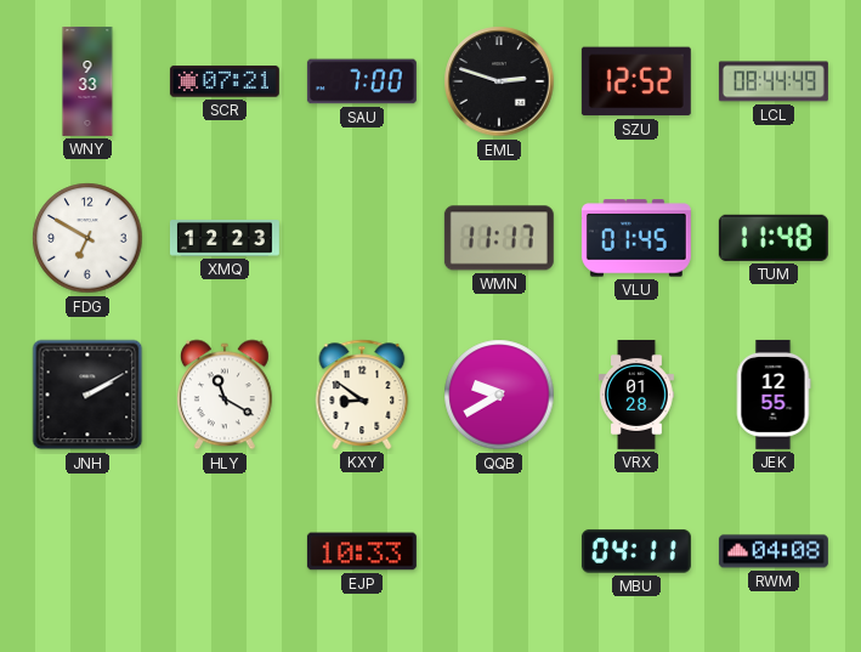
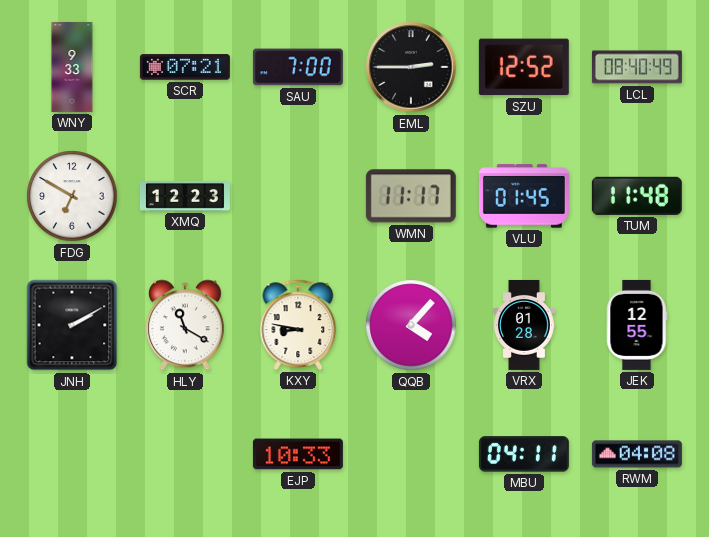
EML: 2:48 -> 2:45 (411, 67)
LCL: 08:44 -> 08:40 (637, 67)
KXY: 8:51 -> 8:47 (298, 325)
QQB: 9:40 -> 4:07 (411, 325)
